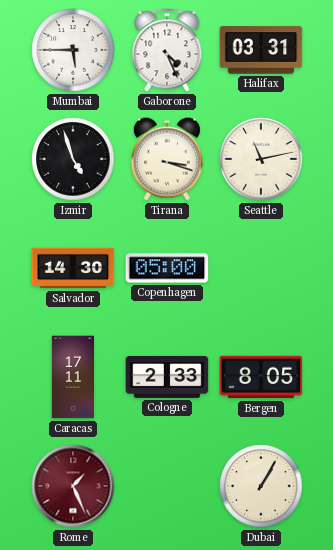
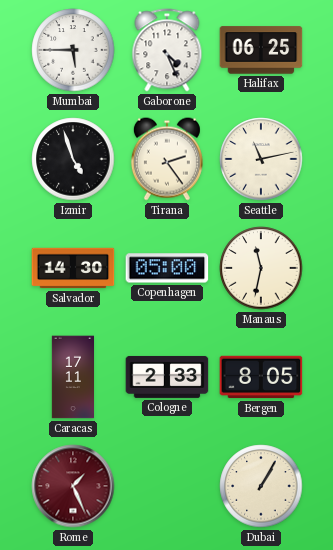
Halifax: 03:31 -> 06:25 (261, 50)
Tirana: 3:18 -> 2:24 (167, 159)
Manaus: none -> 11:32 (261, 268)
